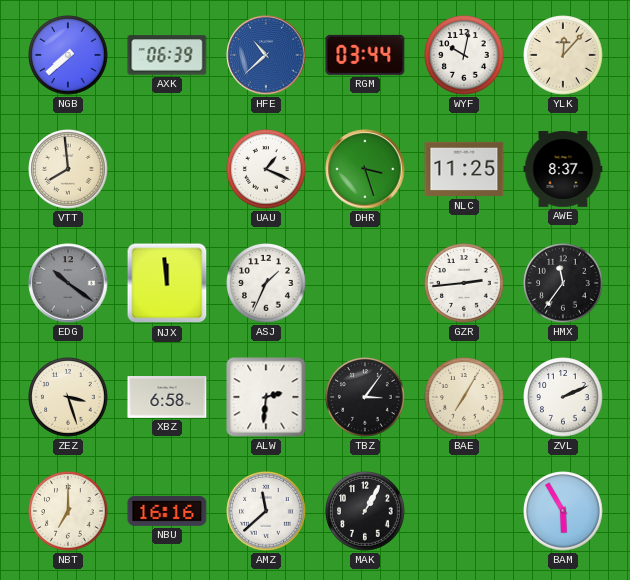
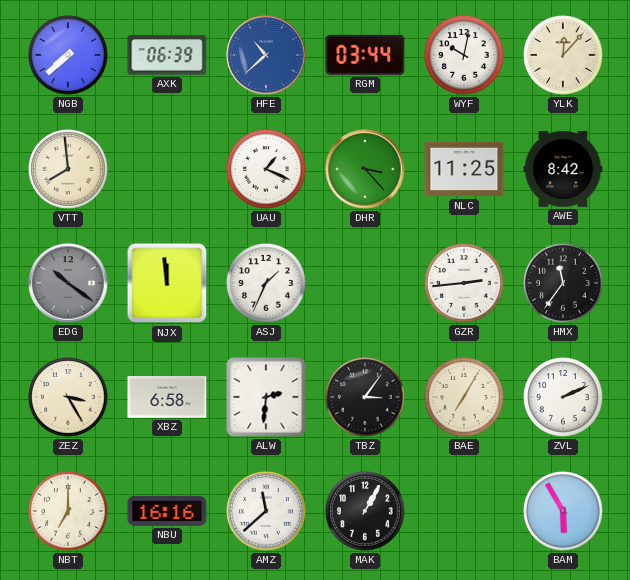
DHR: 3:27 -> 3:23 (365, 169)
AWE: 8:37 -> 8:42 (563, 169)
ZEZ: 3:27 -> 3:25 (68, 397)
